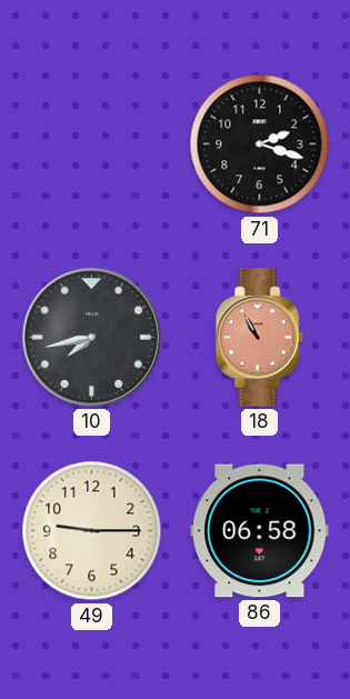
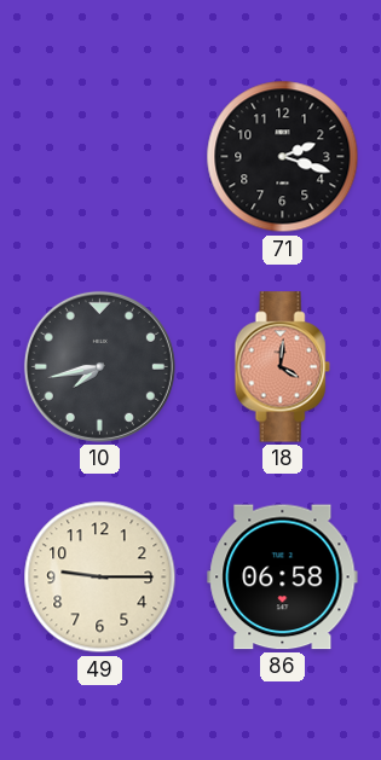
18: 10:55 -> 4:01 (282, 367)
